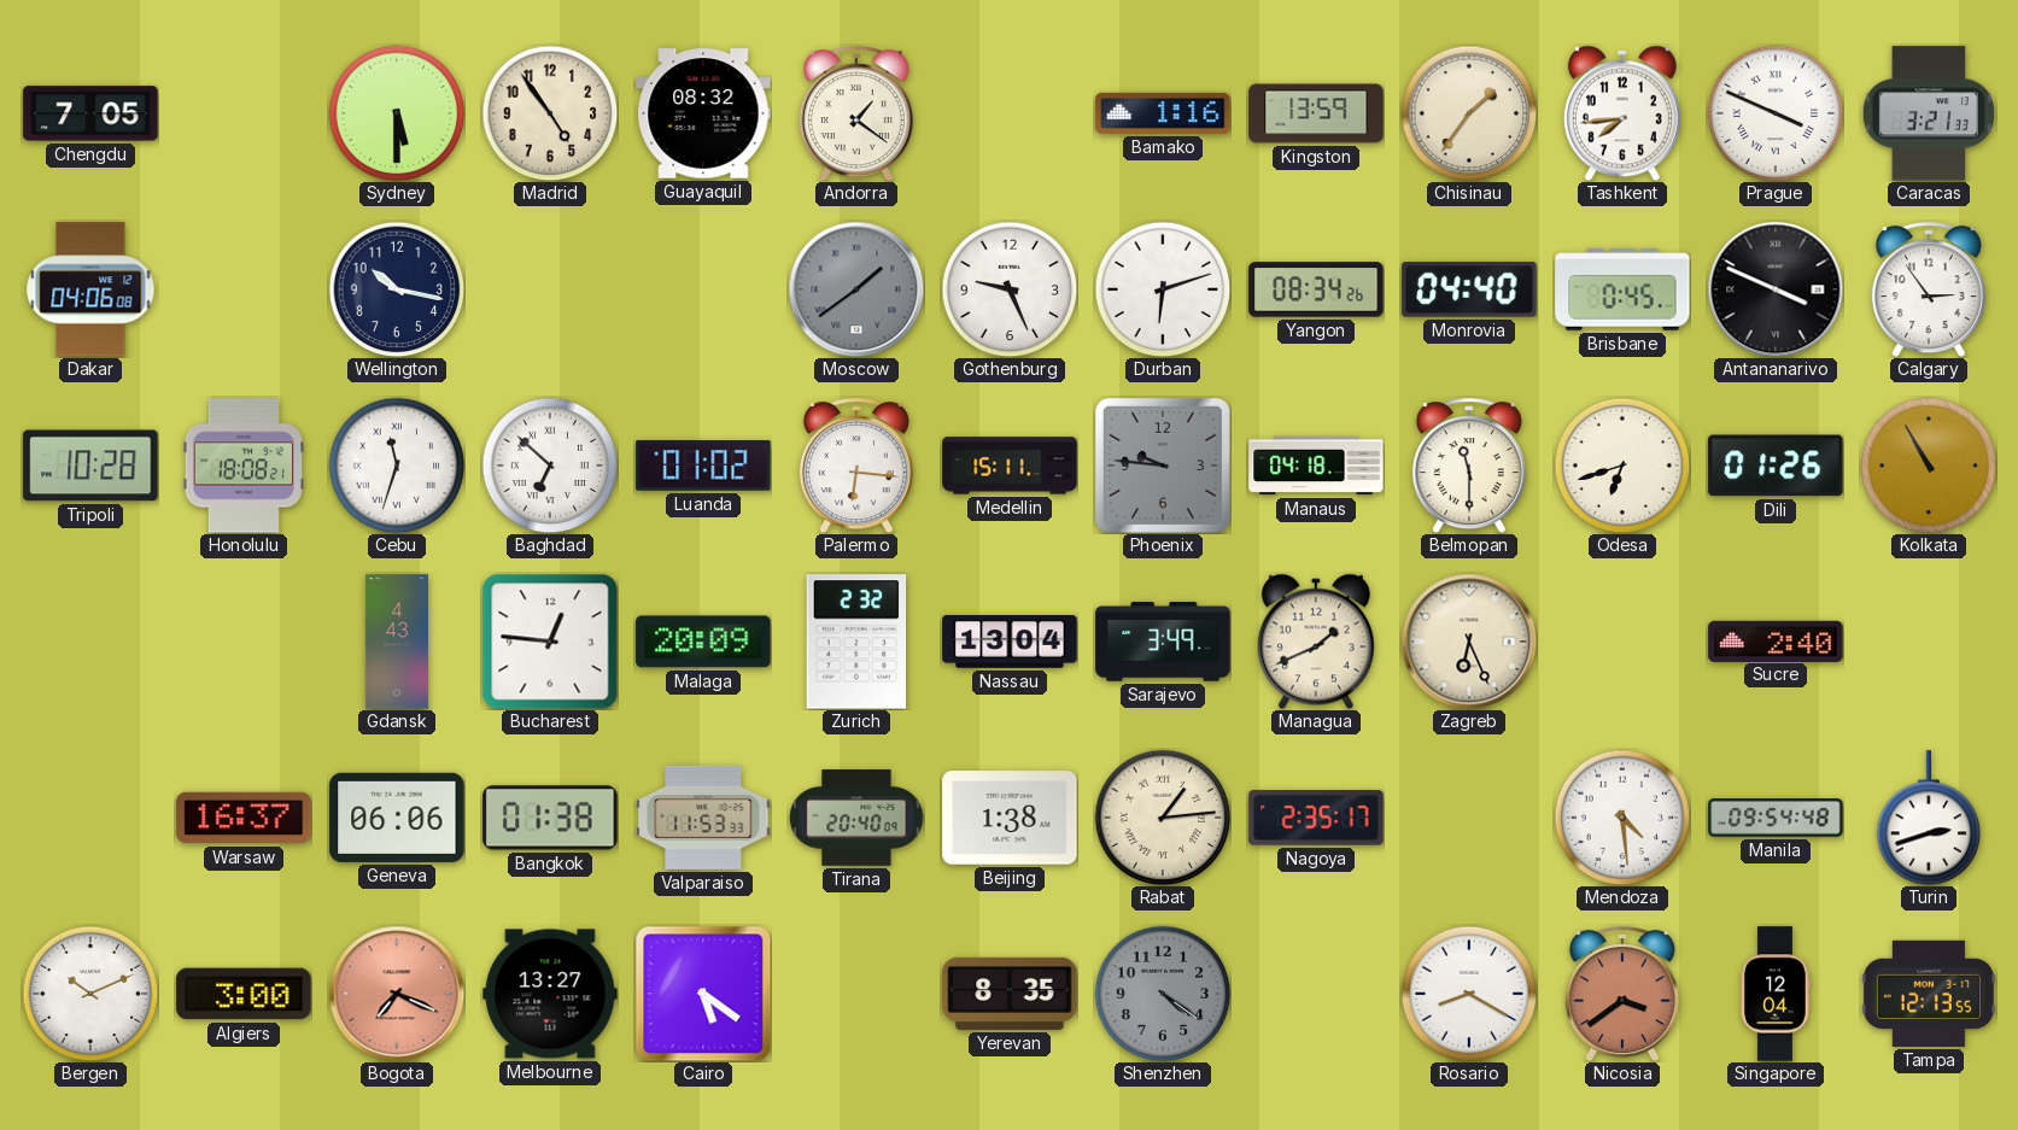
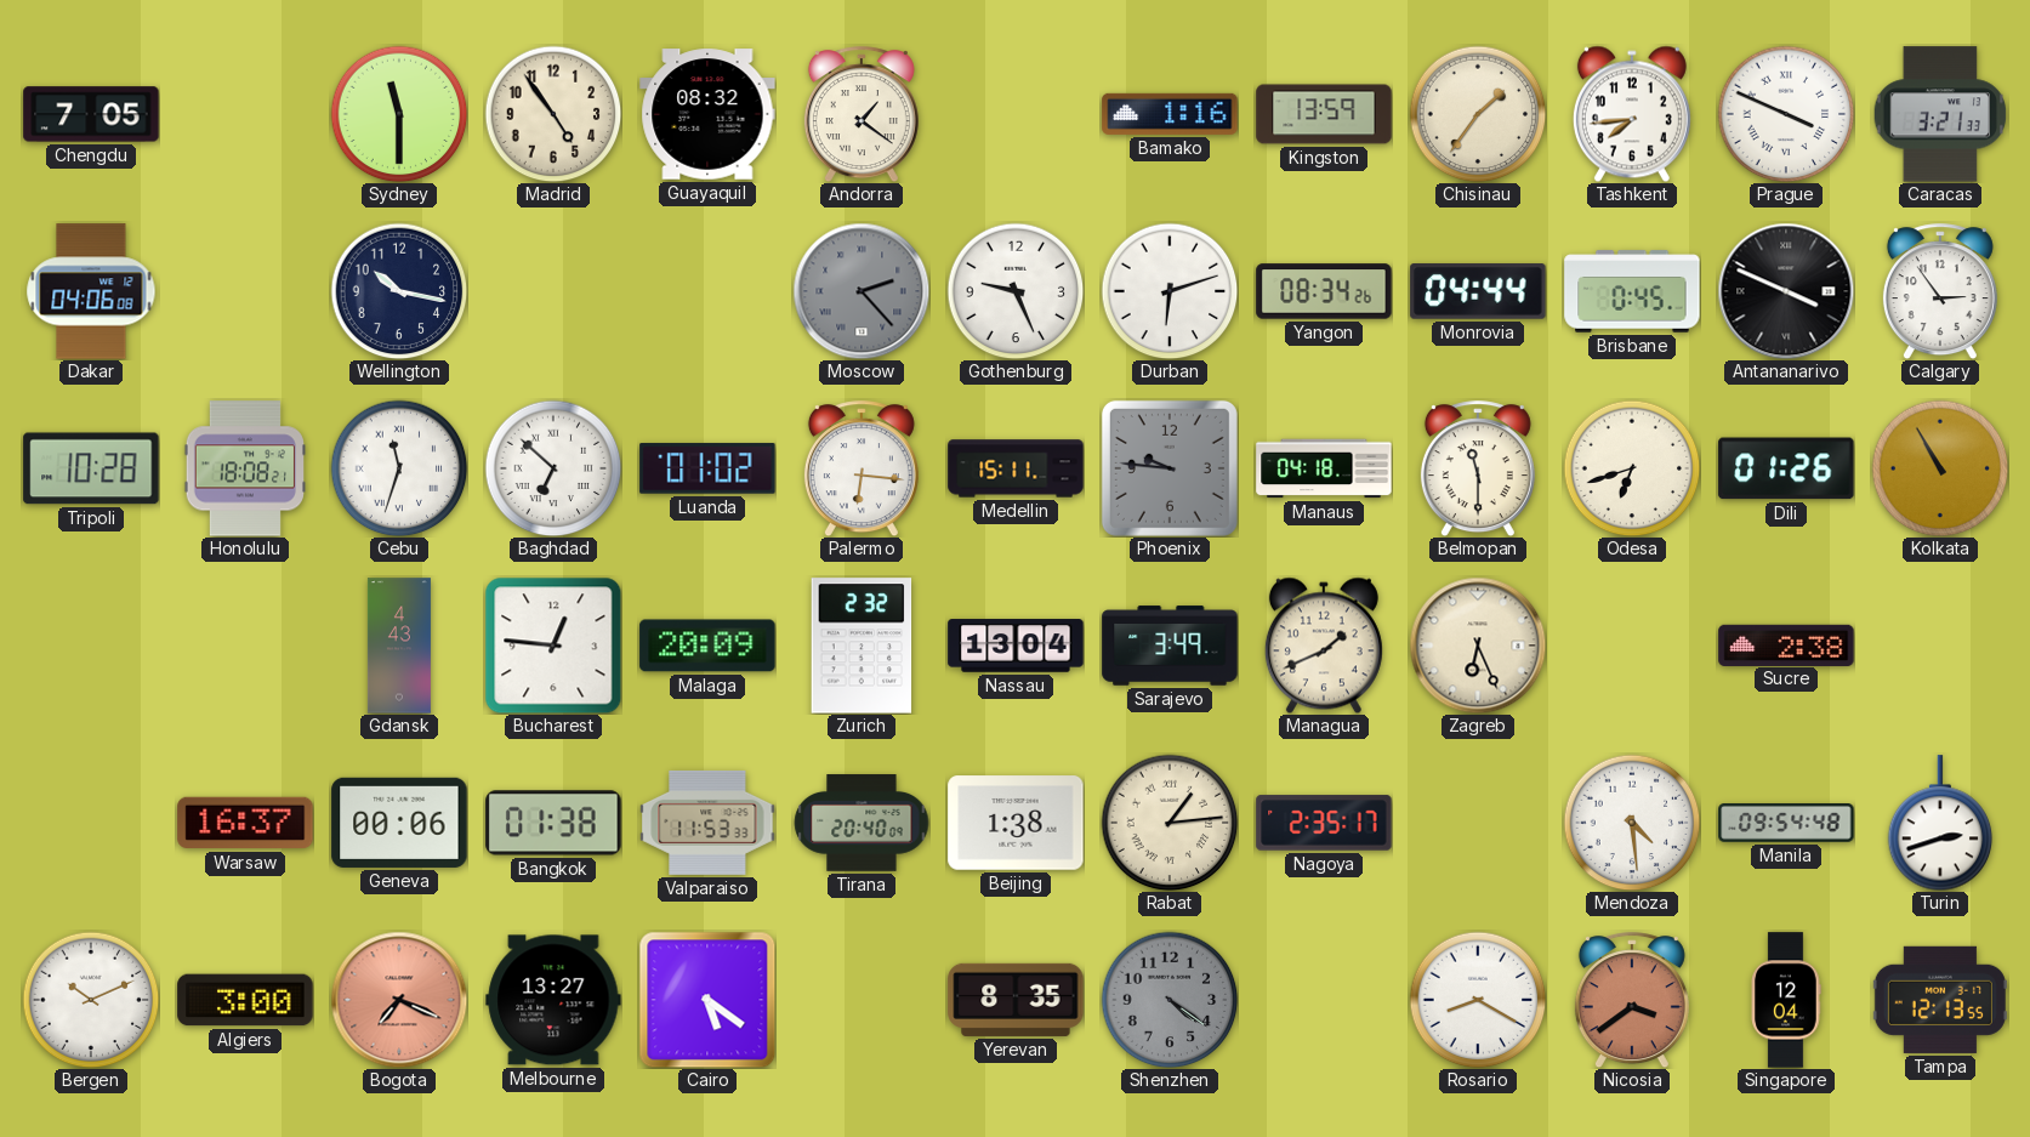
Sydney: 5:30 -> 11:30 (399, 114)
Moscow: 1:39 -> 2:23 (862, 291)
Monrovia: 04:40 -> 04:44 (1478, 291)
Sucre: 2:40 -> 2:38 (1786, 644)
Geneva: 06:06 -> 00:06 (399, 823)
